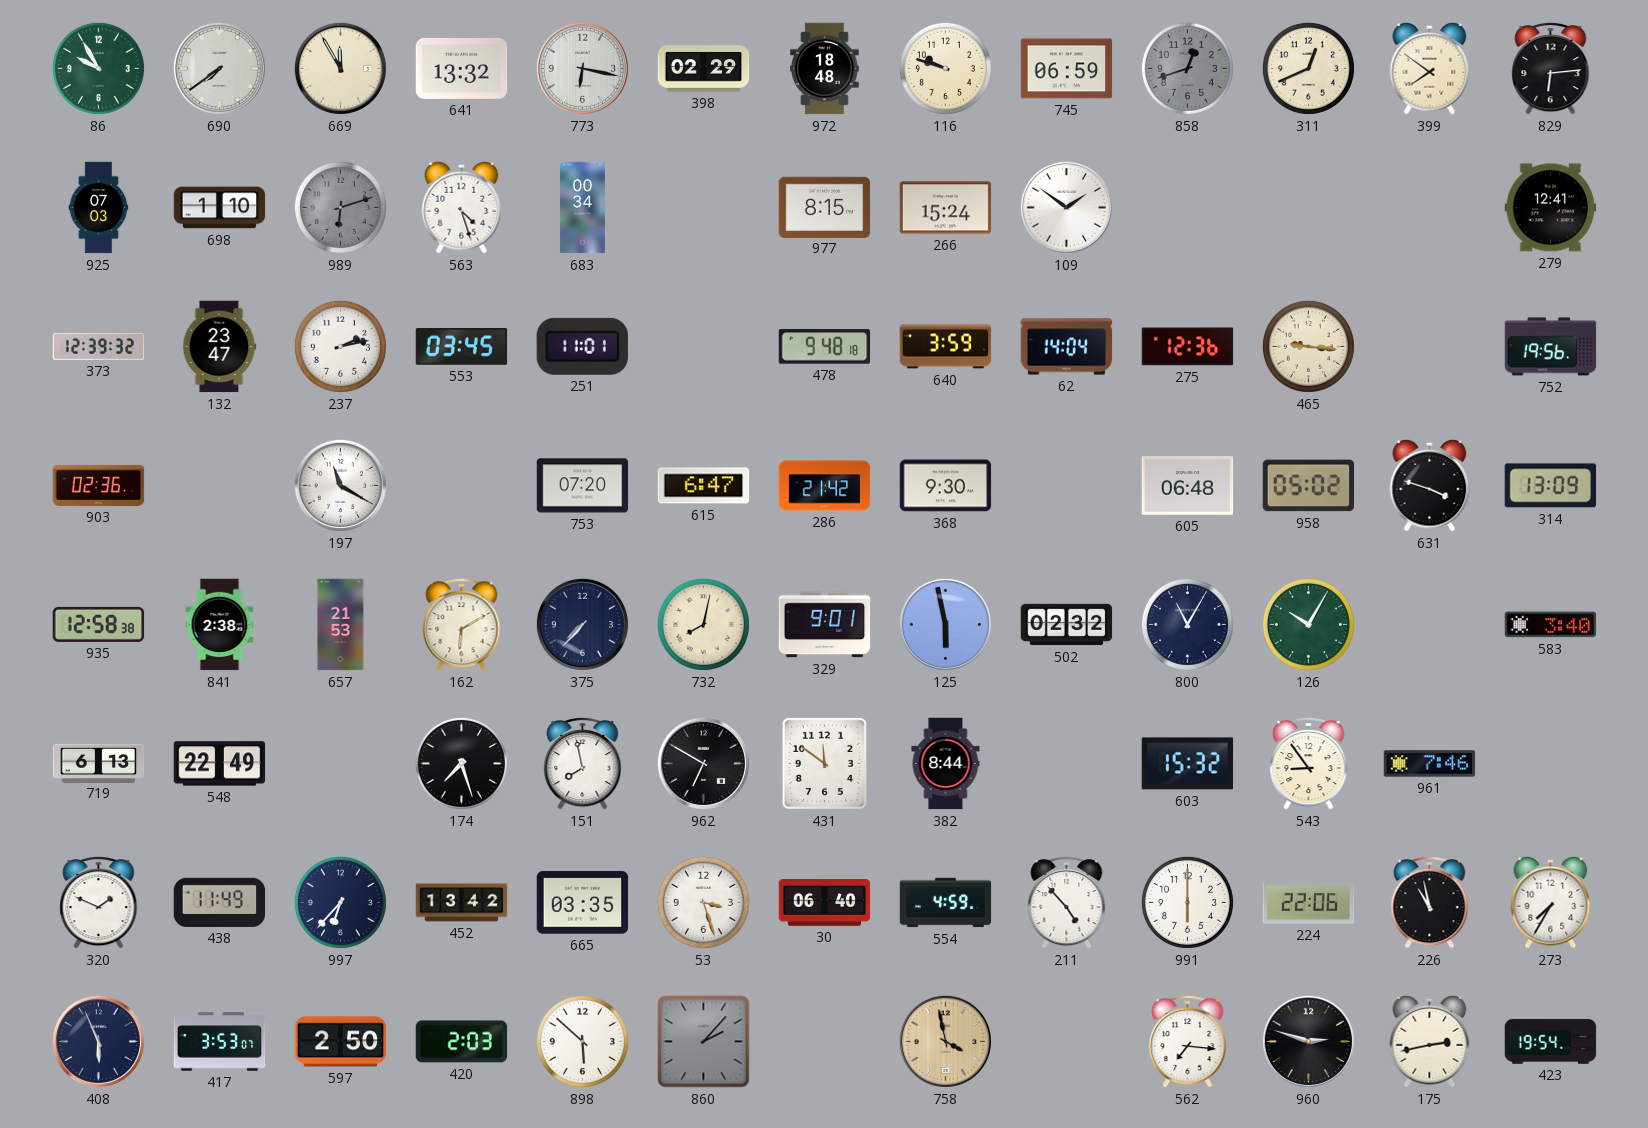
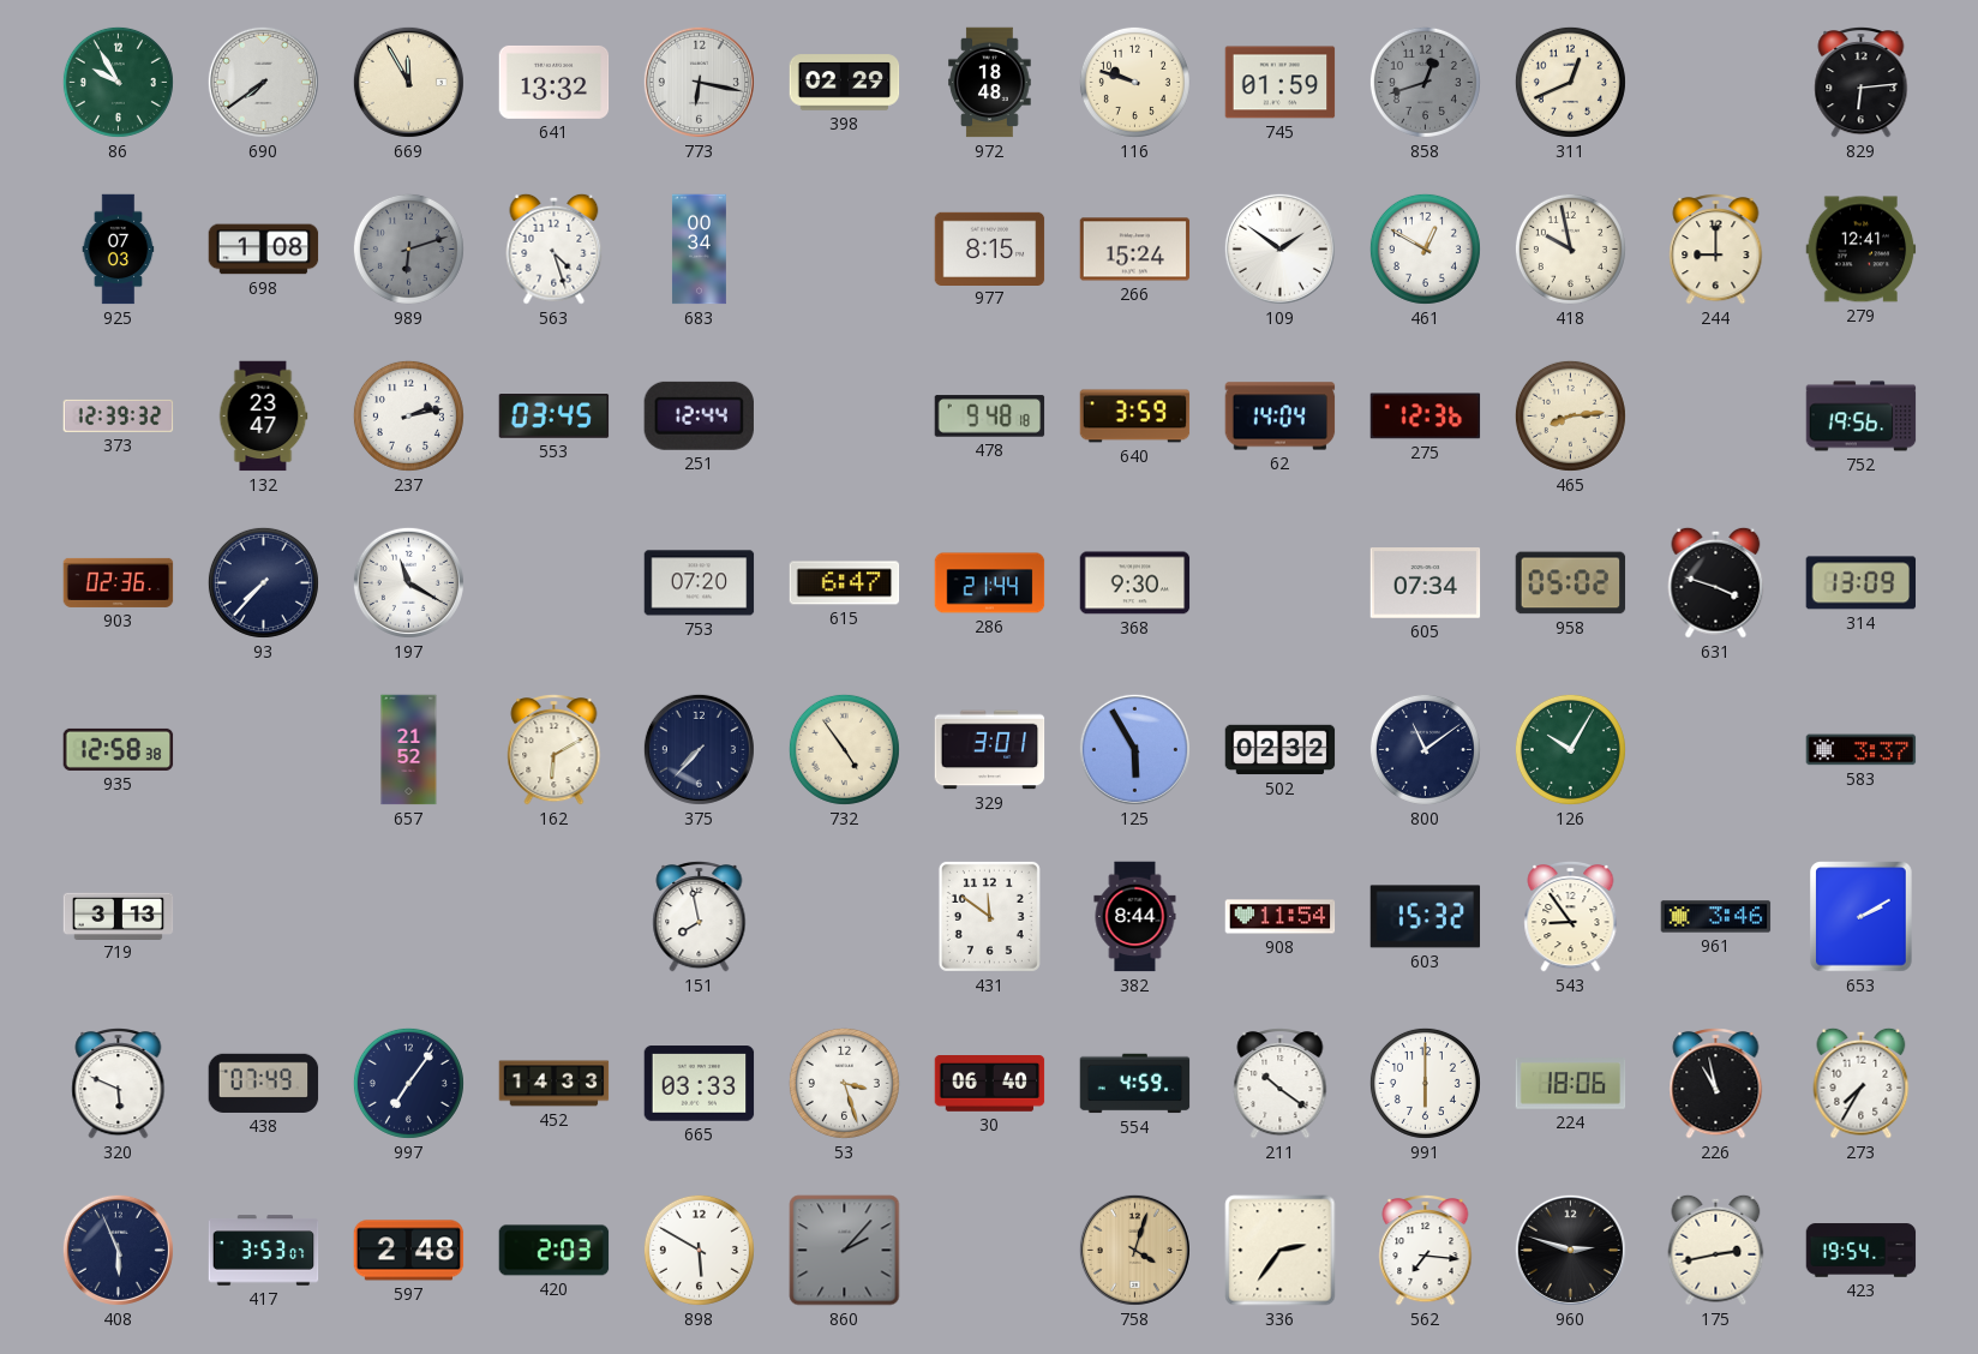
745: 06:59 -> 01:59 (1281, 83)
399: 7:51 -> none (1430, 68)
698: 1:10 -> 1:08 (264, 250)
461: none -> 12:50 (1425, 248)
418: none -> 9:58 (1570, 248)
244: none -> 9:00 (1716, 250)
251: 11:01 -> 12:44 (699, 415)
465: 9:16 -> 8:14 (1570, 415)
93: none -> 7:37 (263, 582)
286: 21:42 -> 21:44 (990, 583)
605: 06:48 -> 07:34 (1426, 583)
841: 2:38 -> none (220, 625)
657: 21:53 -> 21:52 (409, 750)
732: 8:02 -> 4:54 (844, 749)
329: 9:01 -> 3:01 (990, 750)
125: 5:58 -> 5:55 (1134, 749)
800: 11:05 -> 11:09 (1425, 749)
583: 3:40 -> 3:37 (1862, 750)
719: 6:13 -> 3:13 (119, 916)
548: 22:49 -> none (220, 764)
174: 7:27 -> none (461, 763)
962: 6:50 -> none (703, 763)
908: none -> 11:54 (1281, 917)
961: 7:46 -> 3:46 (1716, 917)
653: none -> 2:10 (1862, 917)
320: 1:49 -> 5:49 (119, 1084)
438: 11:49 -> 07:49 (264, 1083)
997: 6:37 -> 7:06 (408, 1083)
452: 13:42 -> 14:33 (555, 1084)
665: 03:35 -> 03:33 (700, 1084)
211: 4:53 -> 10:21 (1281, 1084)
224: 22:06 -> 18:06 (1571, 1084)
597: 2:50 -> 2:48 (409, 1251)
898: 5:52 -> 5:50 (699, 1250)
758: 3:58 -> 4:03 (1134, 1250)
336: none -> 2:36 (1281, 1251)
